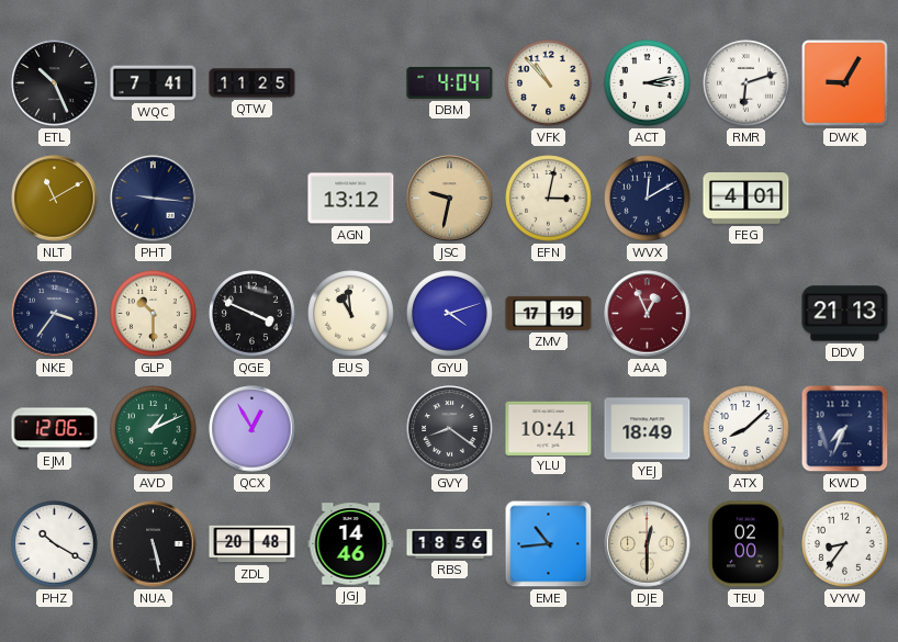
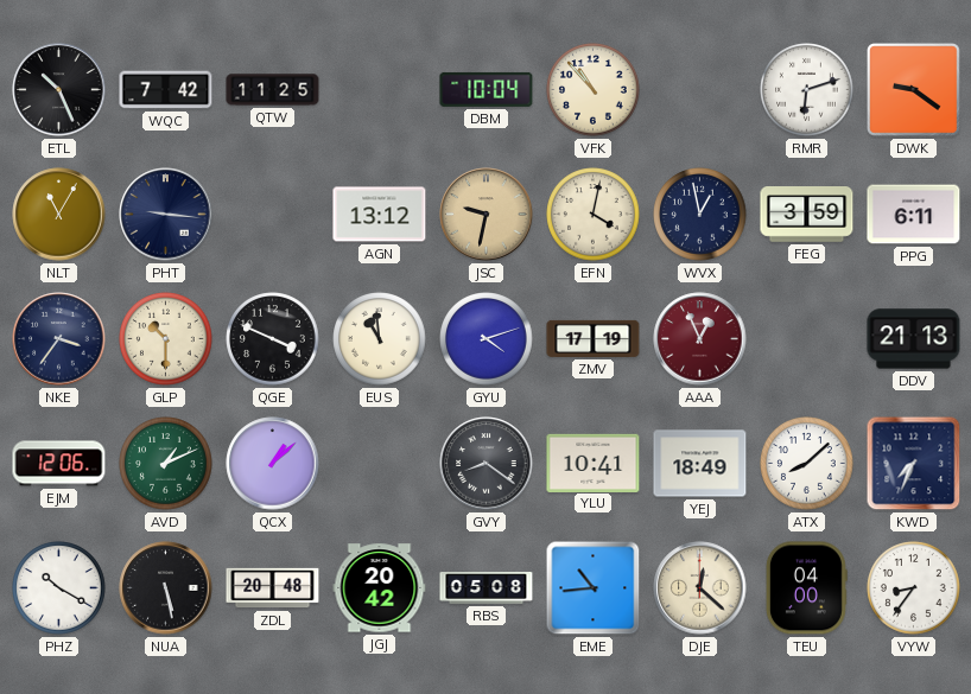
WQC: 7:41 -> 7:42 (166, 90)
DBM: 4:04 -> 10:04 (487, 89)
ACT: 3:13 -> none (648, 83)
DWK: 9:05 -> 9:21 (914, 90)
NLT: 11:10 -> 11:05 (59, 215)
EFN: 3:02 -> 4:02 (594, 215)
WVX: 12:10 -> 12:58 (700, 215)
FEG: 4:01 -> 3:59 (807, 215)
PPG: none -> 6:11 (914, 215)
QCX: 12:55 -> 1:08 (273, 464)
JGJ: 14:46 -> 20:42 (380, 588)
RBS: 18:56 -> 05:08 (487, 588)
DJE: 12:30 -> 12:22 (700, 588)
TEU: 02:00 -> 04:00 (806, 588)
